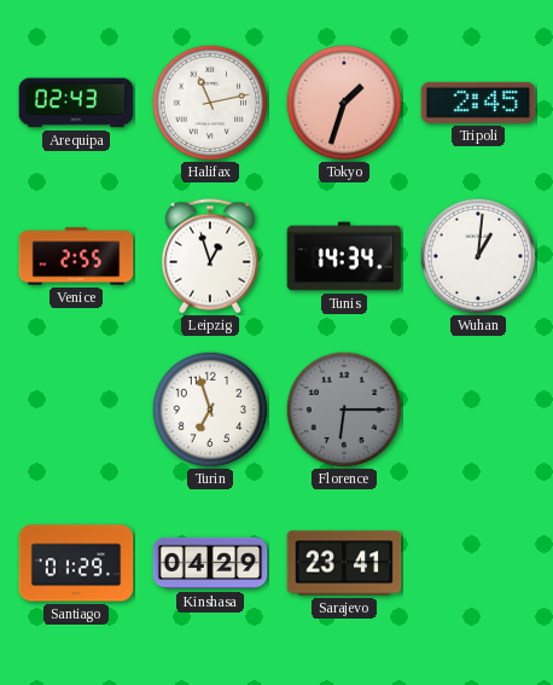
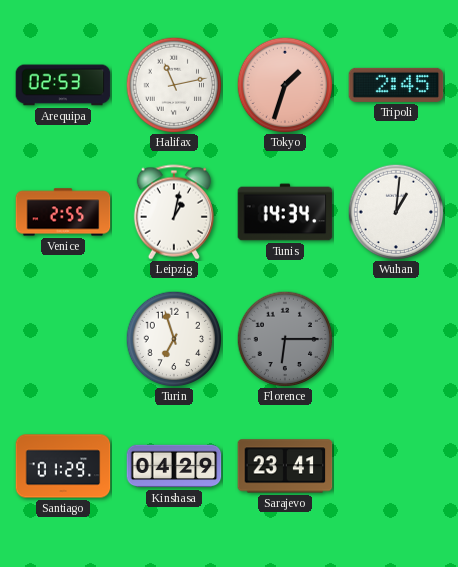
Arequipa: 02:43 -> 02:53 (63, 85)
Leipzig: 12:57 -> 1:02 (174, 212)
